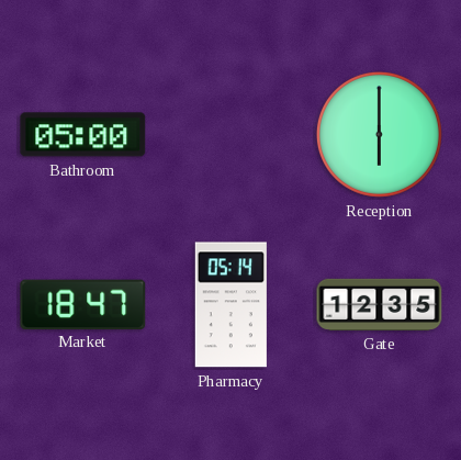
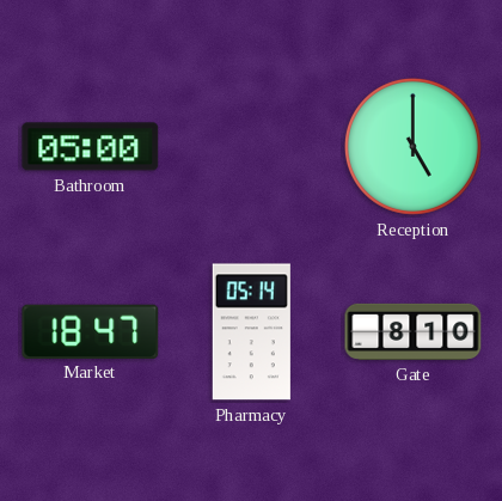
Reception: 6:00 -> 5:00 (412, 146)
Gate: 12:35 -> 8:10 (414, 331)
